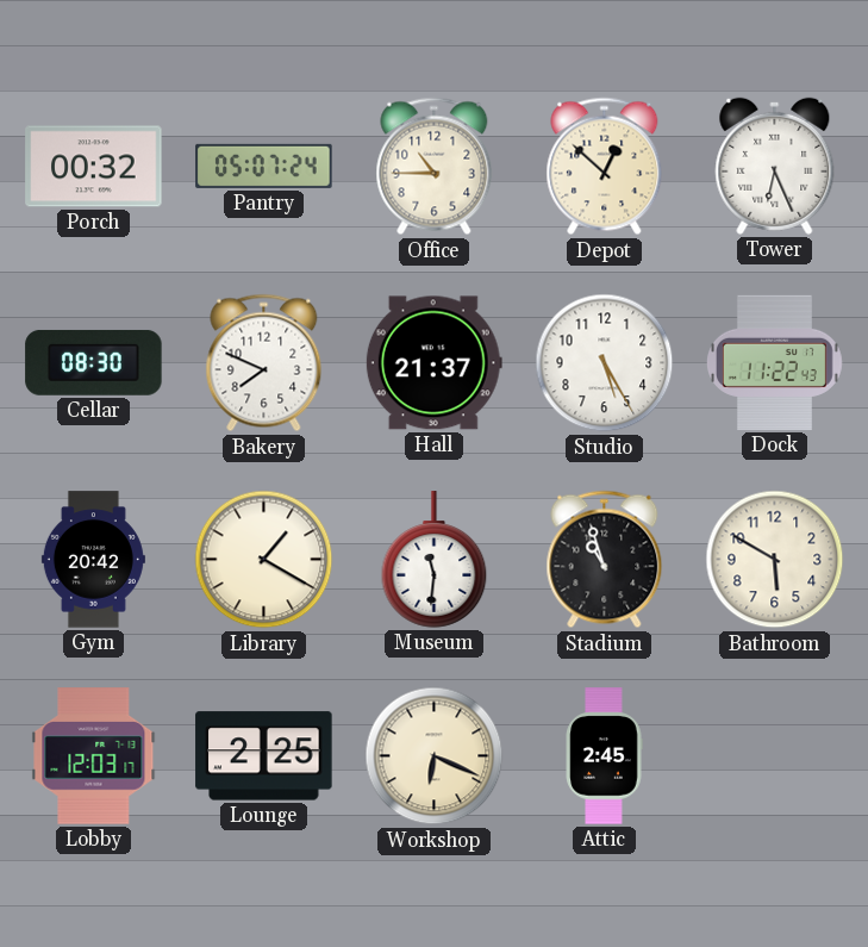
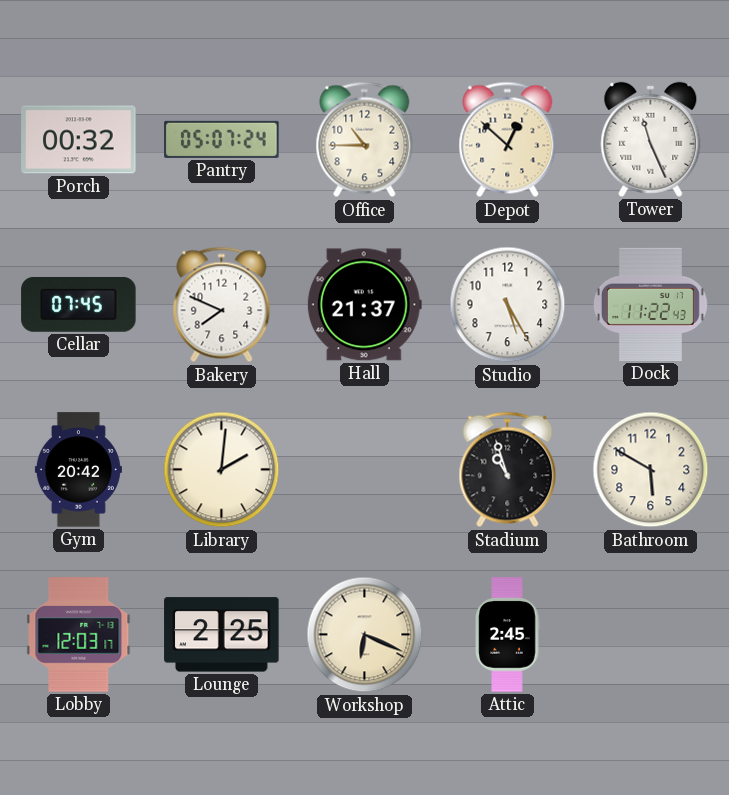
Tower: 6:26 -> 11:26 (651, 139)
Cellar: 08:30 -> 07:45 (79, 305)
Library: 1:20 -> 2:01 (222, 470)
Museum: 11:31 -> none (435, 560)
